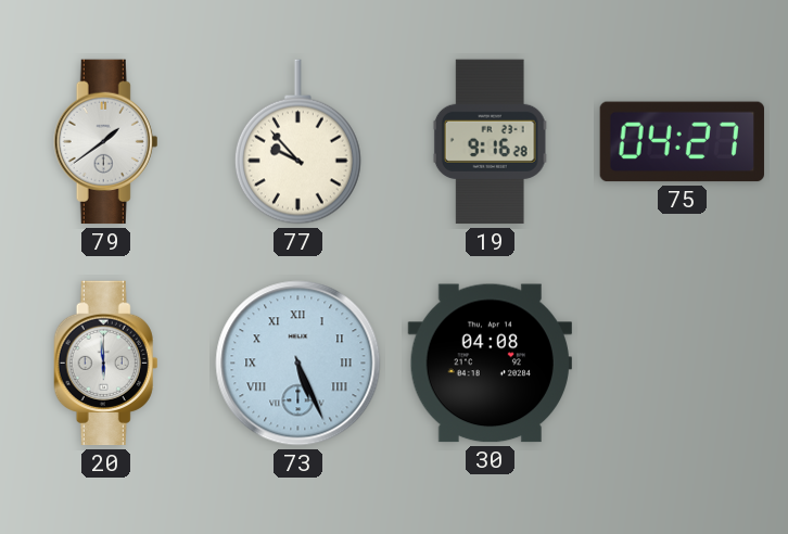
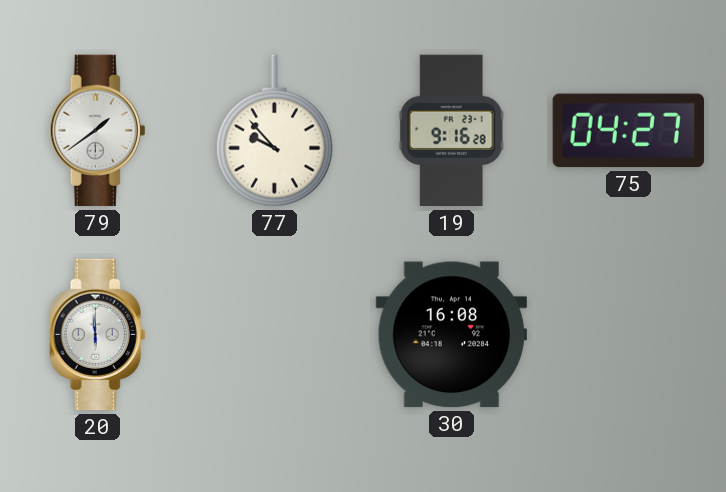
73: 5:26 -> none (298, 364)
30: 04:08 -> 16:08 (451, 335)
